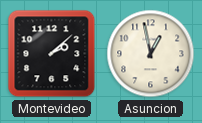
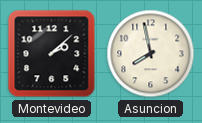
Asuncion: 12:58 -> 7:58 (151, 54)
